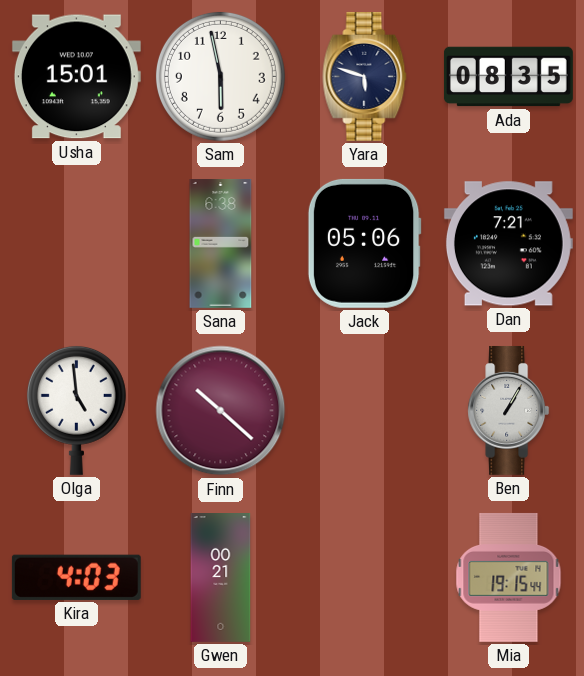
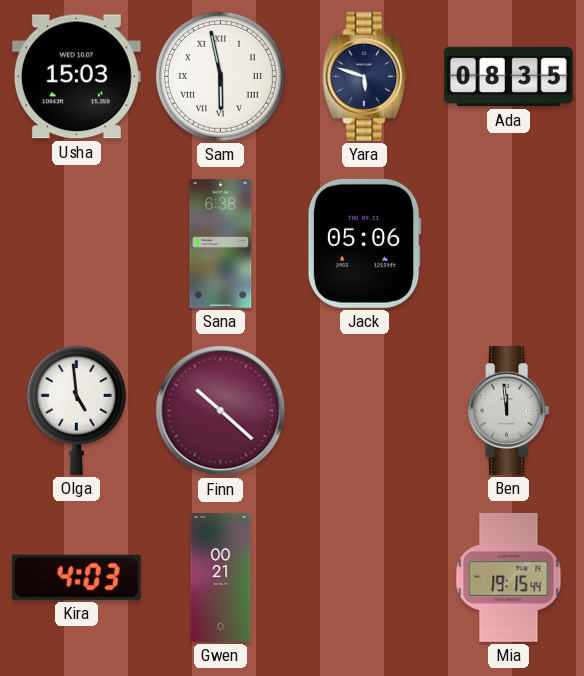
Usha: 15:01 -> 15:03 (76, 77)
Sam numerals: Arabic -> Roman (220, 76)
Dan: 7:21 -> none (508, 244)
Ben: 1:05 -> 11:59 (509, 410)
